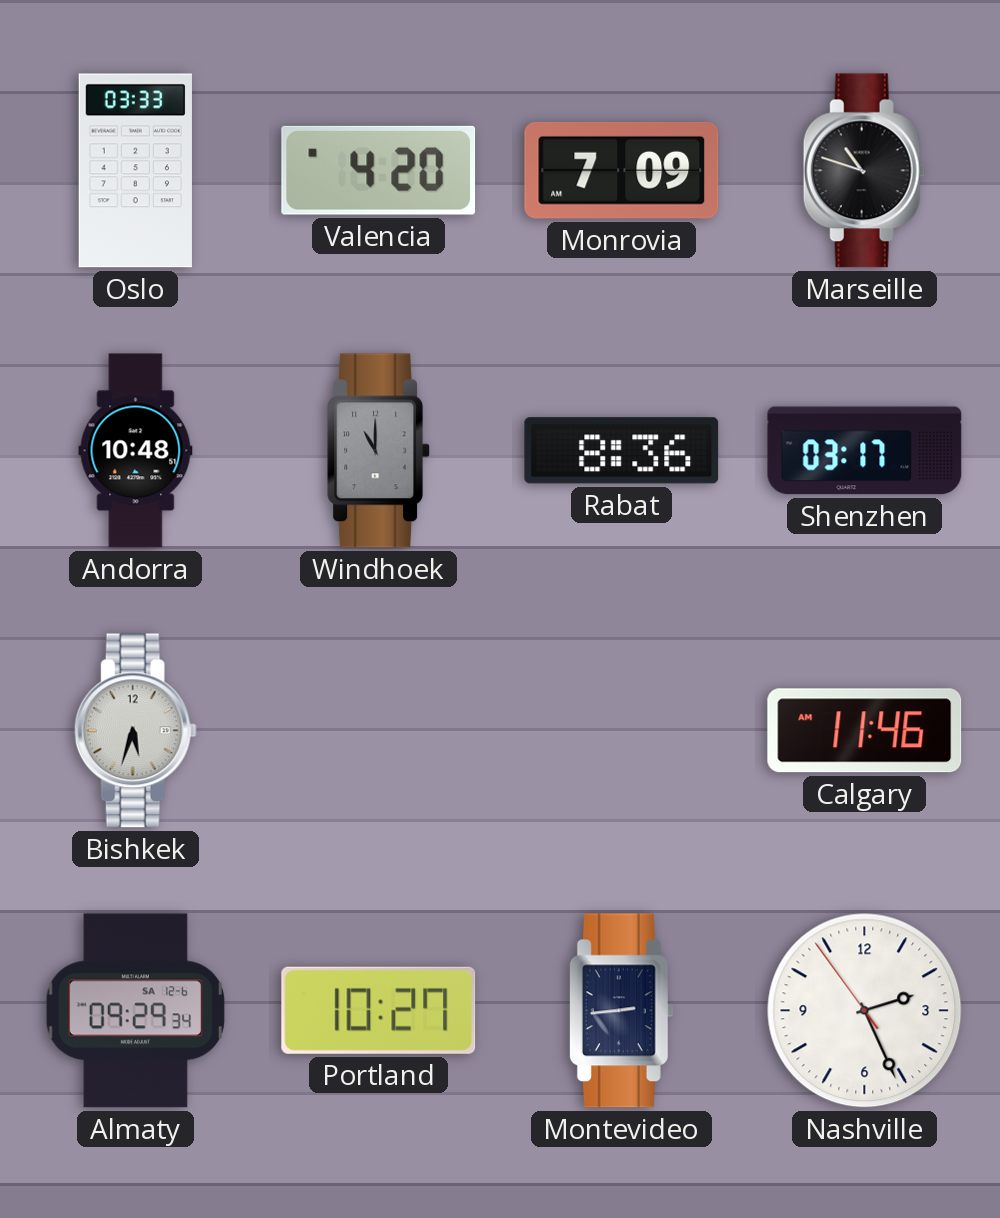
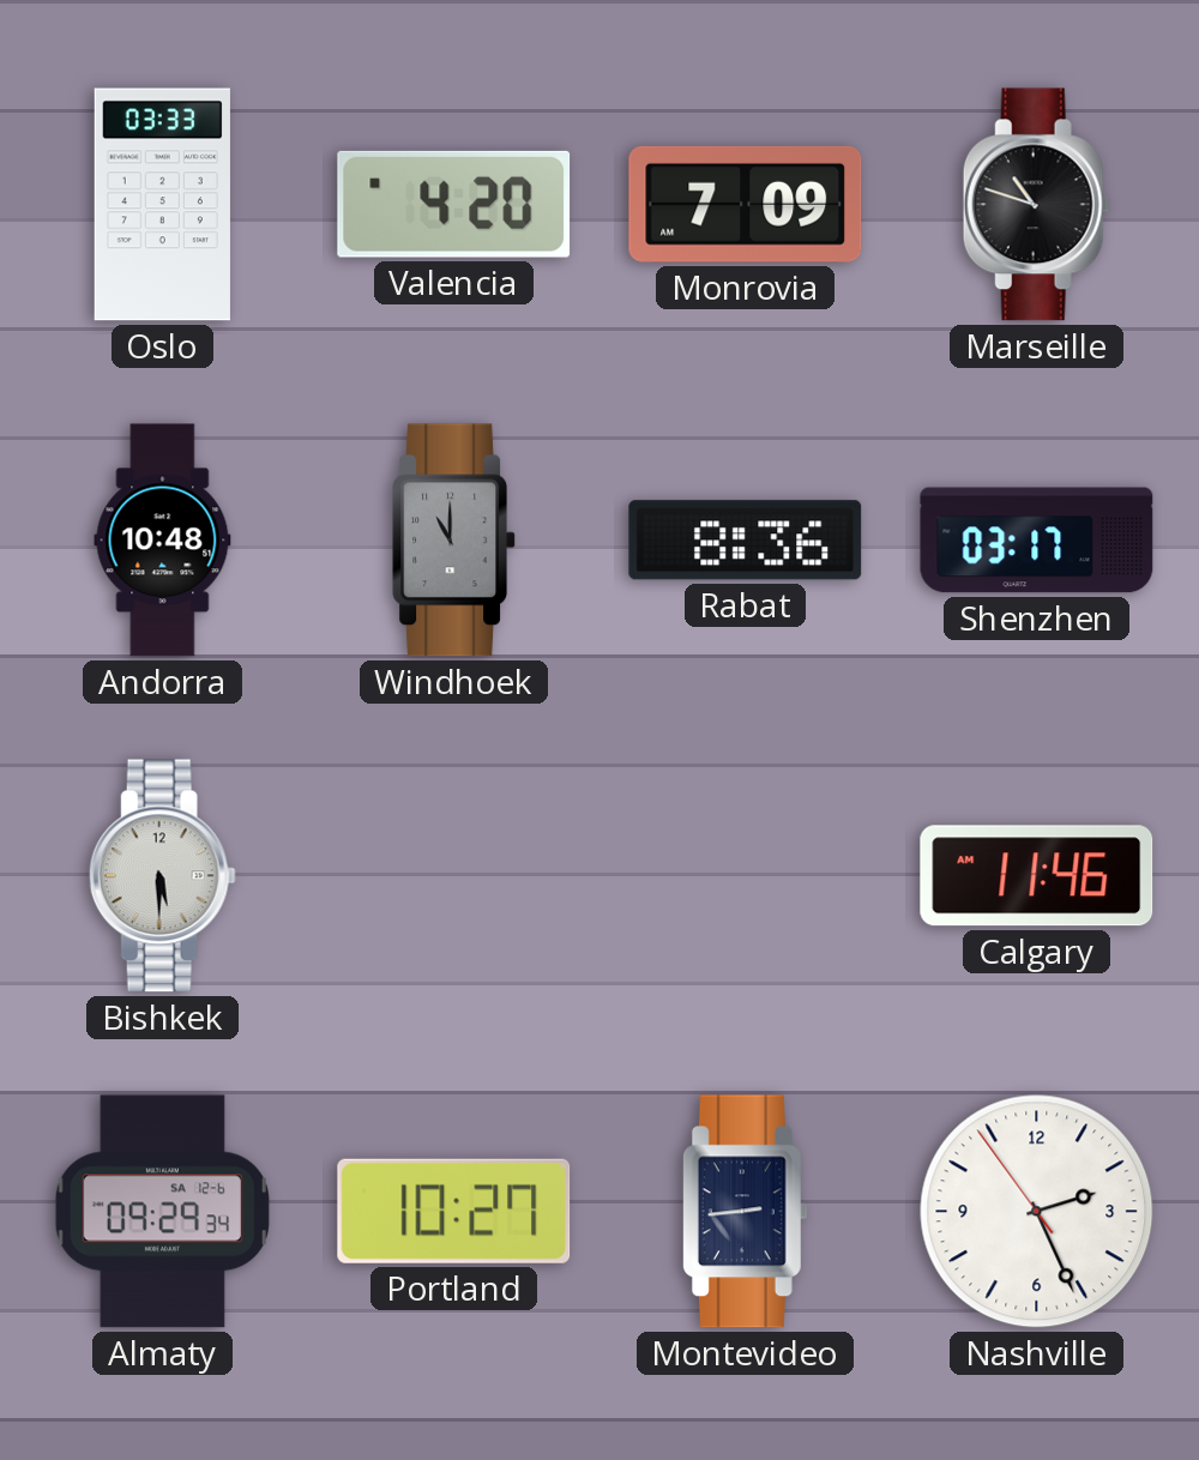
Bishkek: 5:33 -> 5:30 (162, 876)
